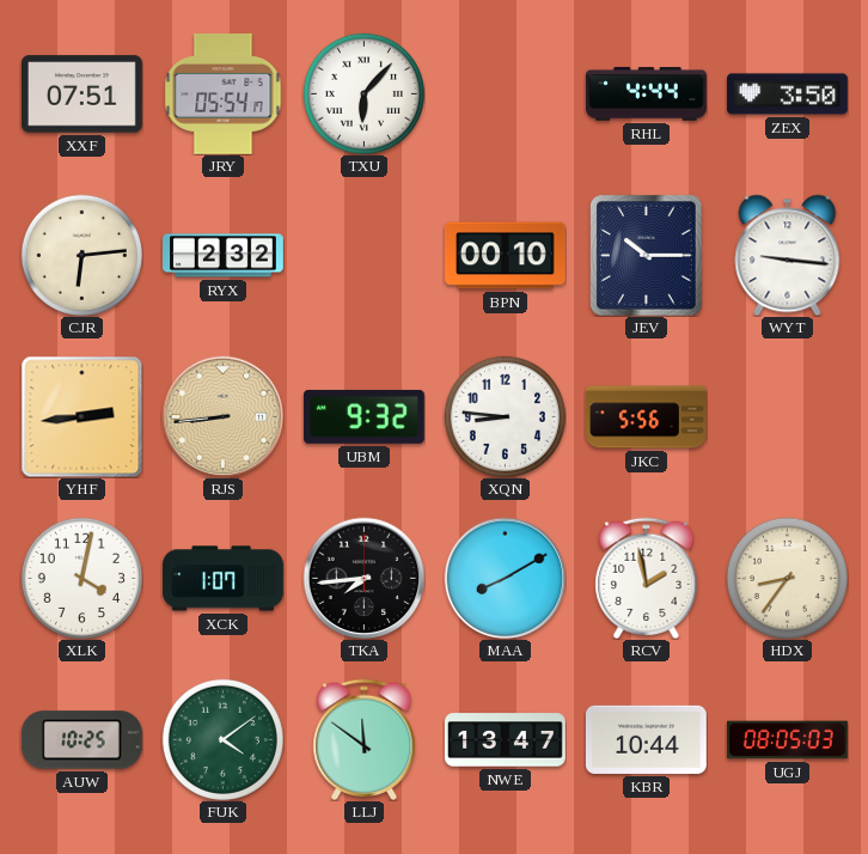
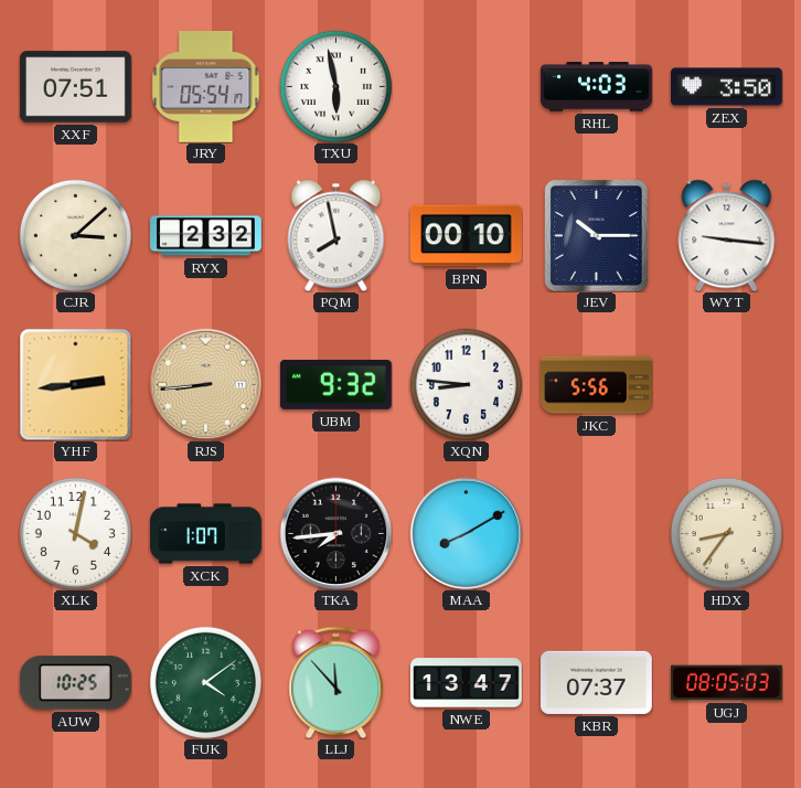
TXU: 6:07 -> 5:58 (335, 86)
RHL: 4:44 -> 4:03 (596, 87)
CJR: 6:14 -> 3:08 (75, 235)
PQM: none -> 7:58 (337, 235)
RCV: 1:58 -> none (647, 578)
LLJ: 11:51 -> 11:53 (337, 682)
KBR: 10:44 -> 07:37 (596, 682)
